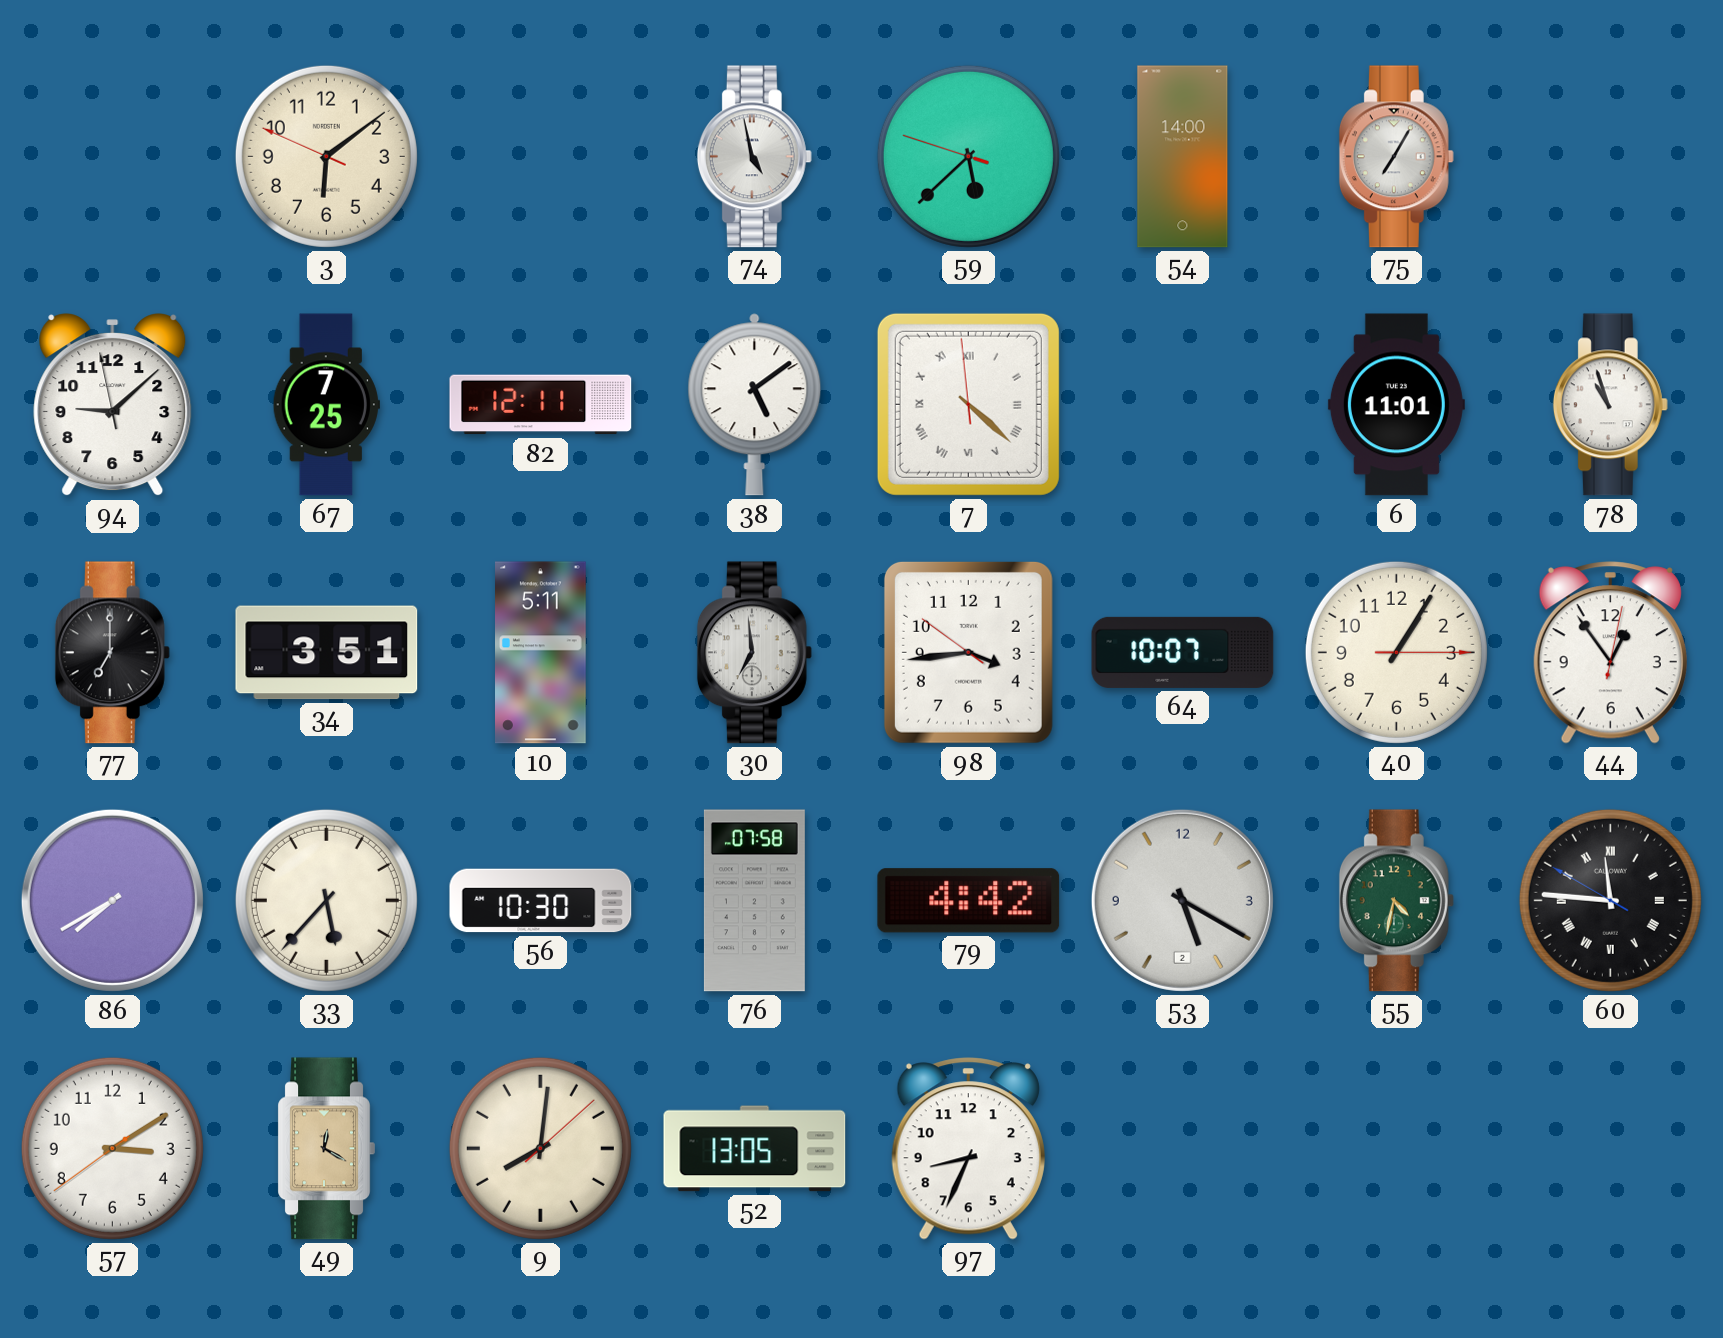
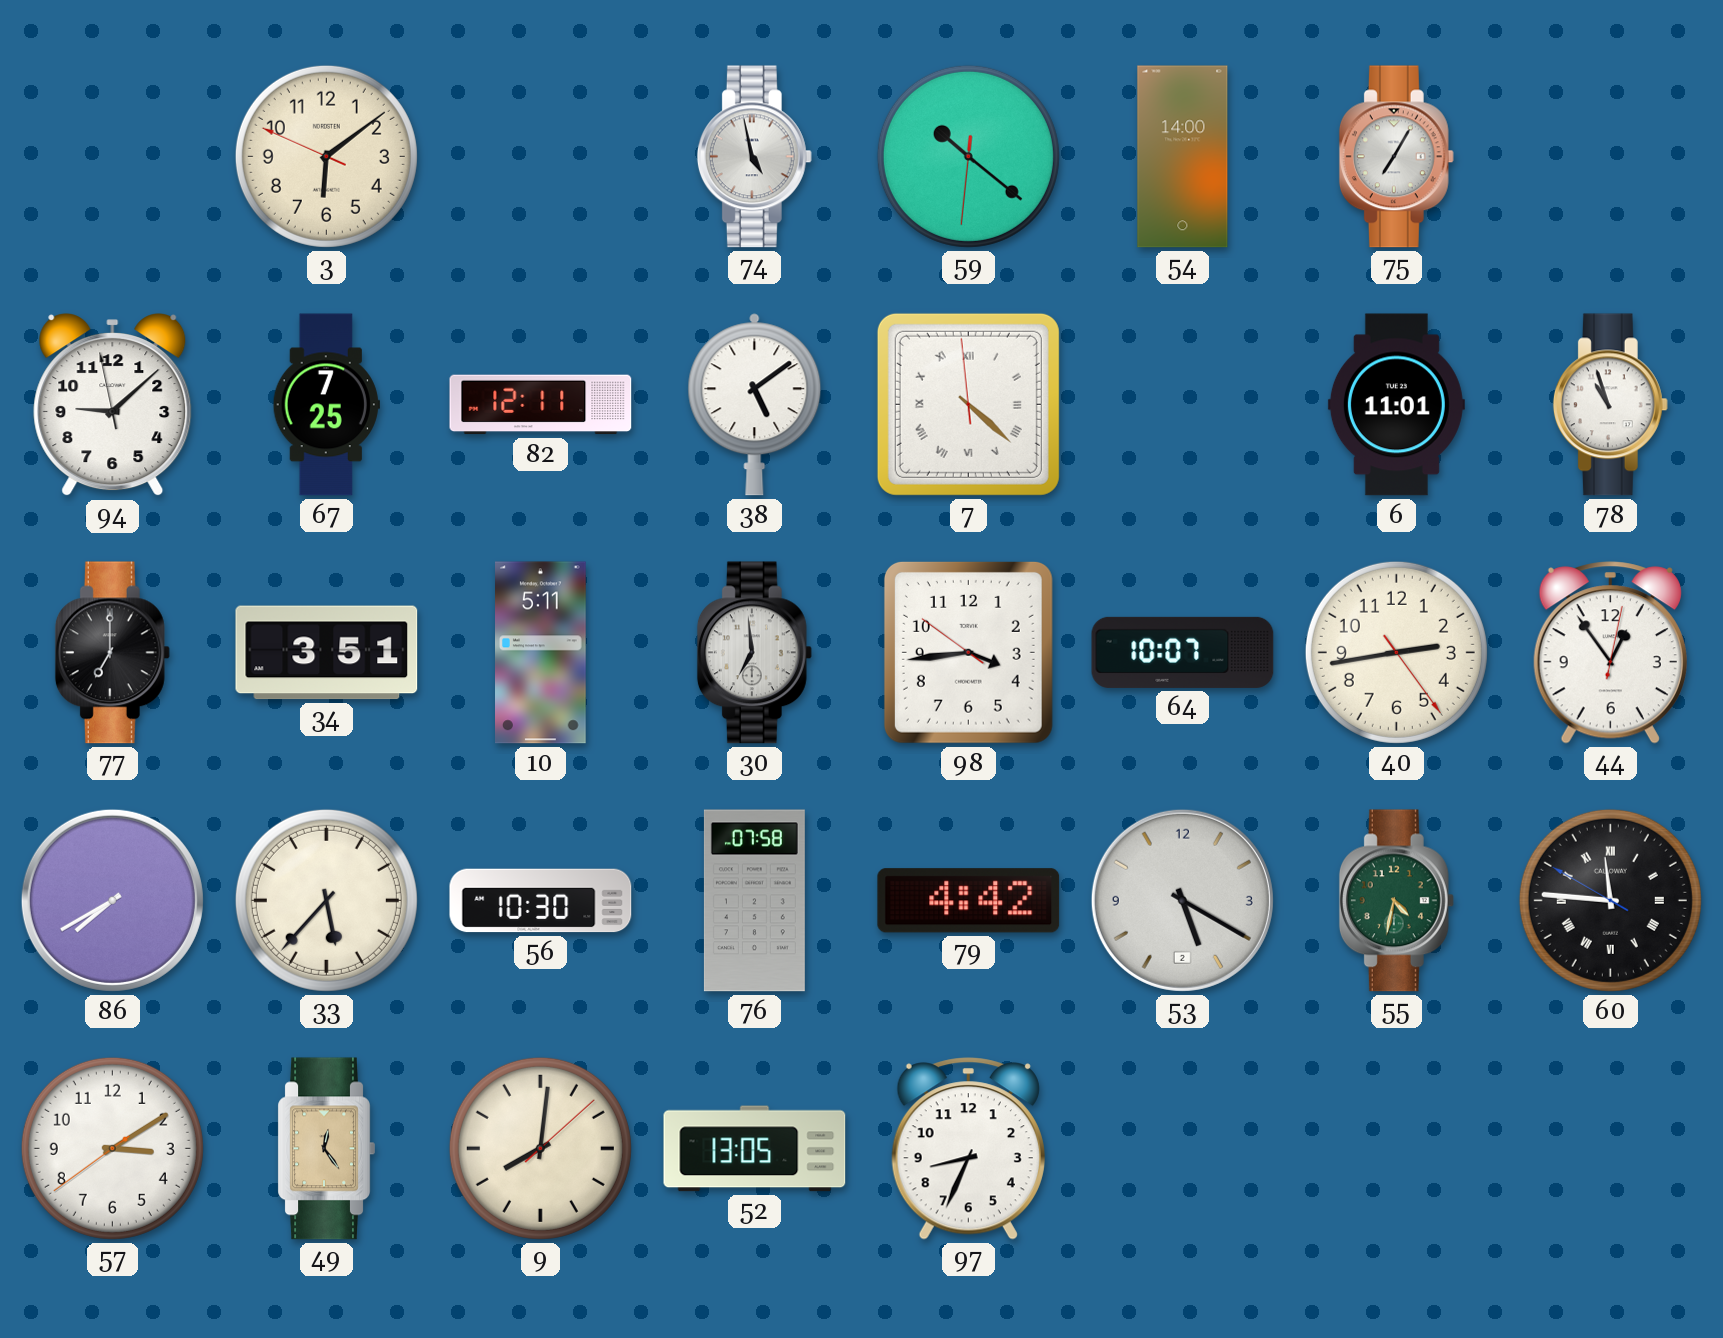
59: 5:37 -> 10:21 (968, 156)
40: 1:05 -> 2:43 (1396, 652)
49: 12:20 -> 12:24 (326, 1149)
